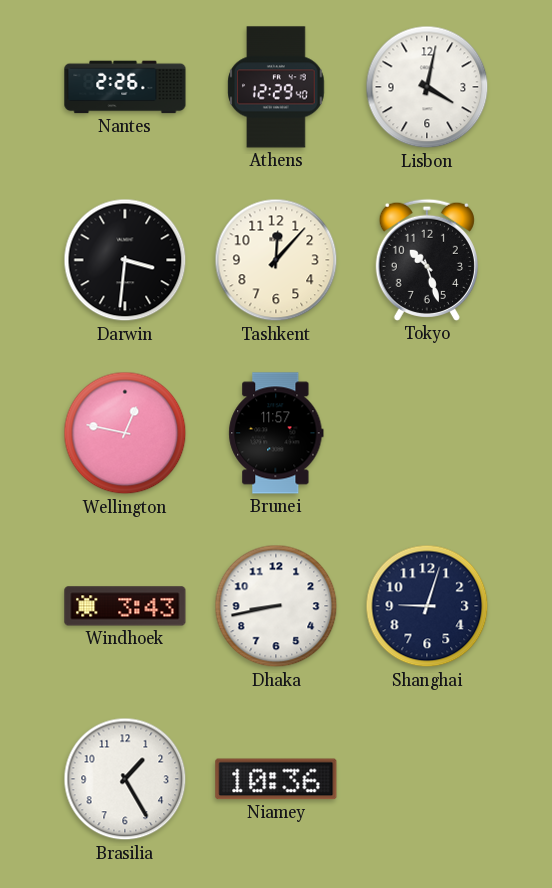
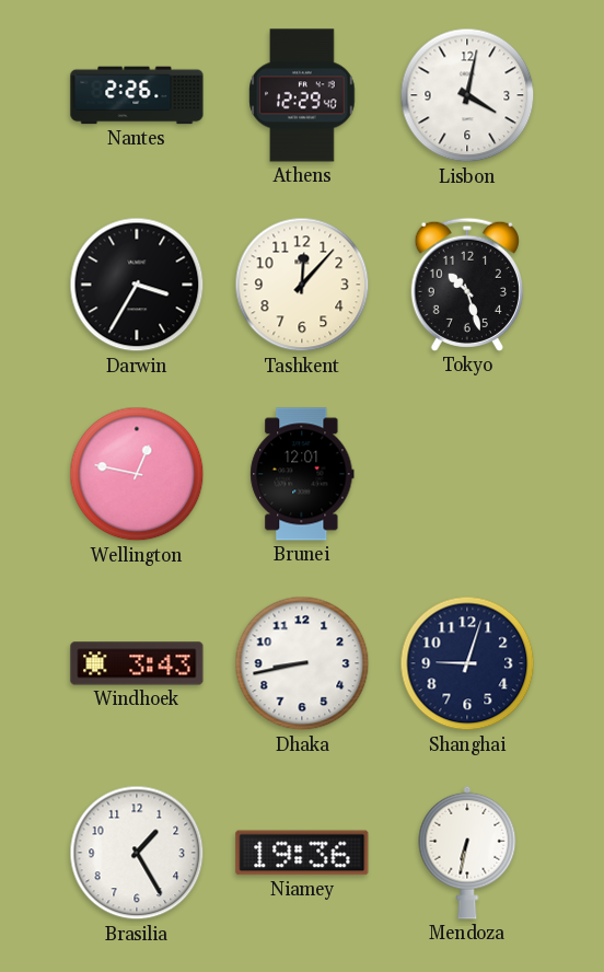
Darwin: 3:31 -> 3:35 (137, 285)
Brunei: 11:57 -> 12:01 (302, 474)
Niamey: 10:36 -> 19:36 (302, 853)
Mendoza: none -> 6:32 (467, 853)
